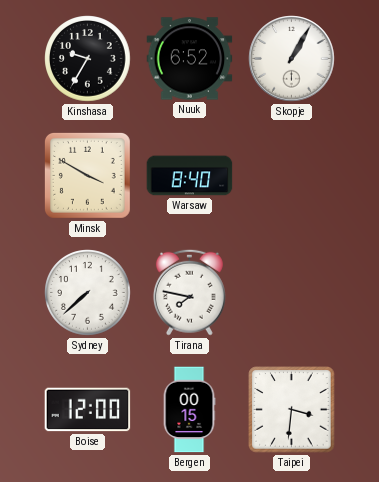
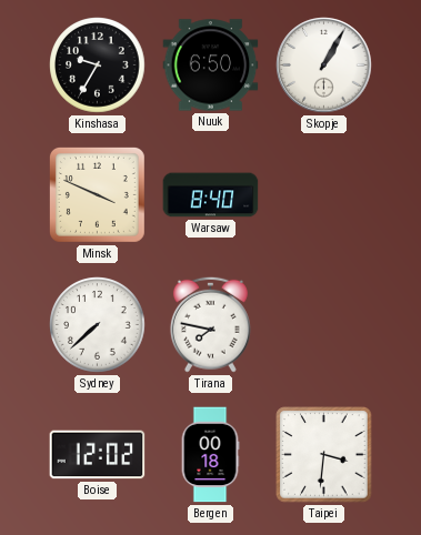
Nuuk: 6:52 -> 6:50 (211, 65)
Minsk: 3:50 -> 3:49 (98, 195)
Boise: 12:00 -> 12:02 (98, 455)
Bergen: 00:15 -> 00:18 (210, 455)
